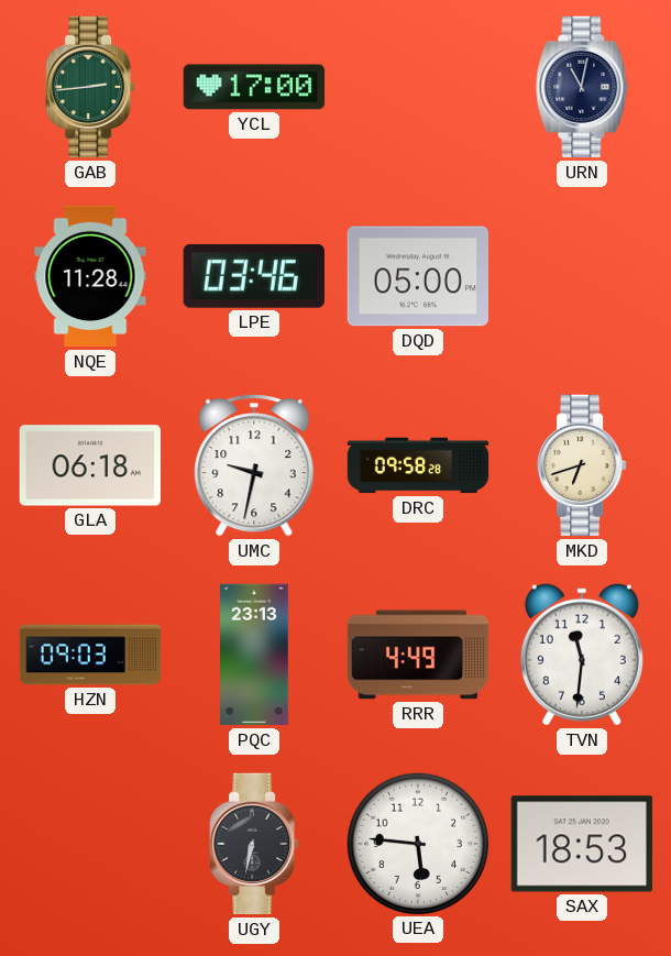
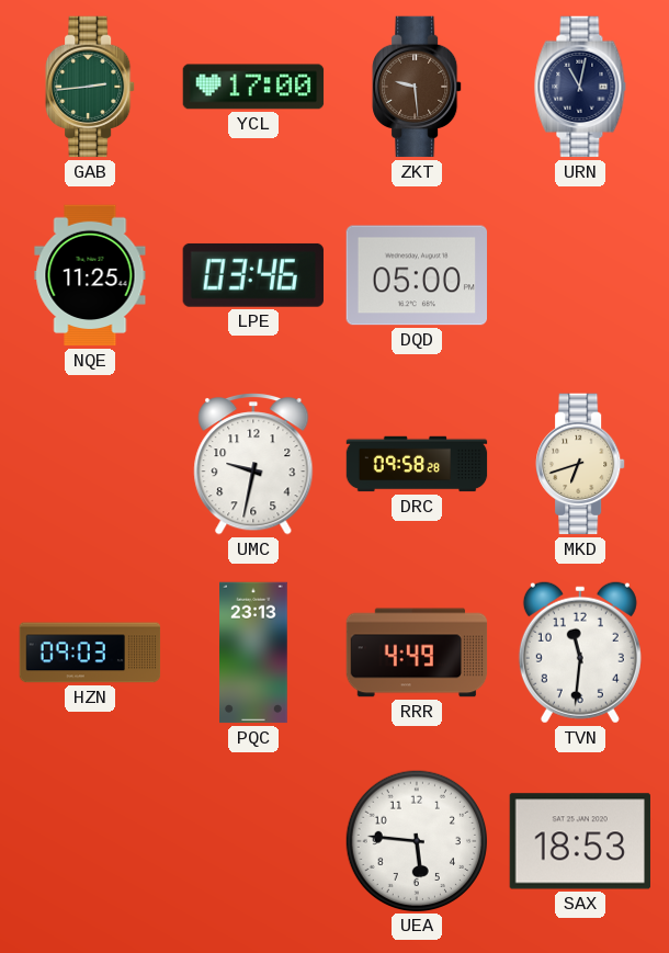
ZKT: none -> 9:29 (417, 87)
NQE: 11:28 -> 11:25 (90, 275)
GLA: 06:18 -> none (89, 465)
UGY: 6:32 -> none (254, 844)
